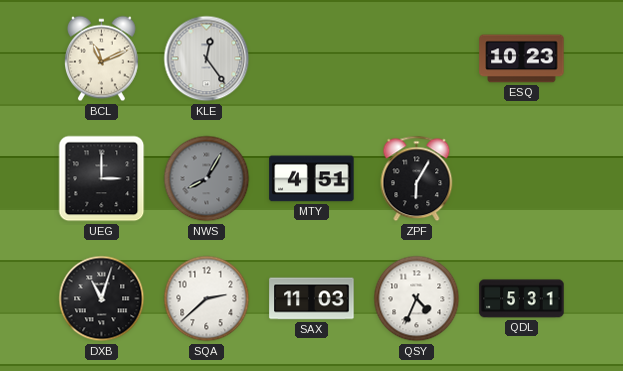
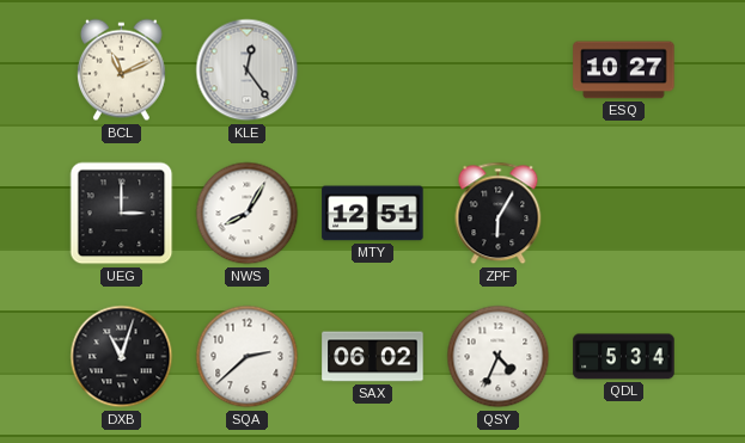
ESQ: 10:23 -> 10:27 (624, 70)
NWS dial: grey -> white (248, 214)
MTY: 4:51 -> 12:51 (373, 214)
SAX: 11:03 -> 06:02 (373, 357)
QDL: 5:31 -> 5:34 (624, 357)
